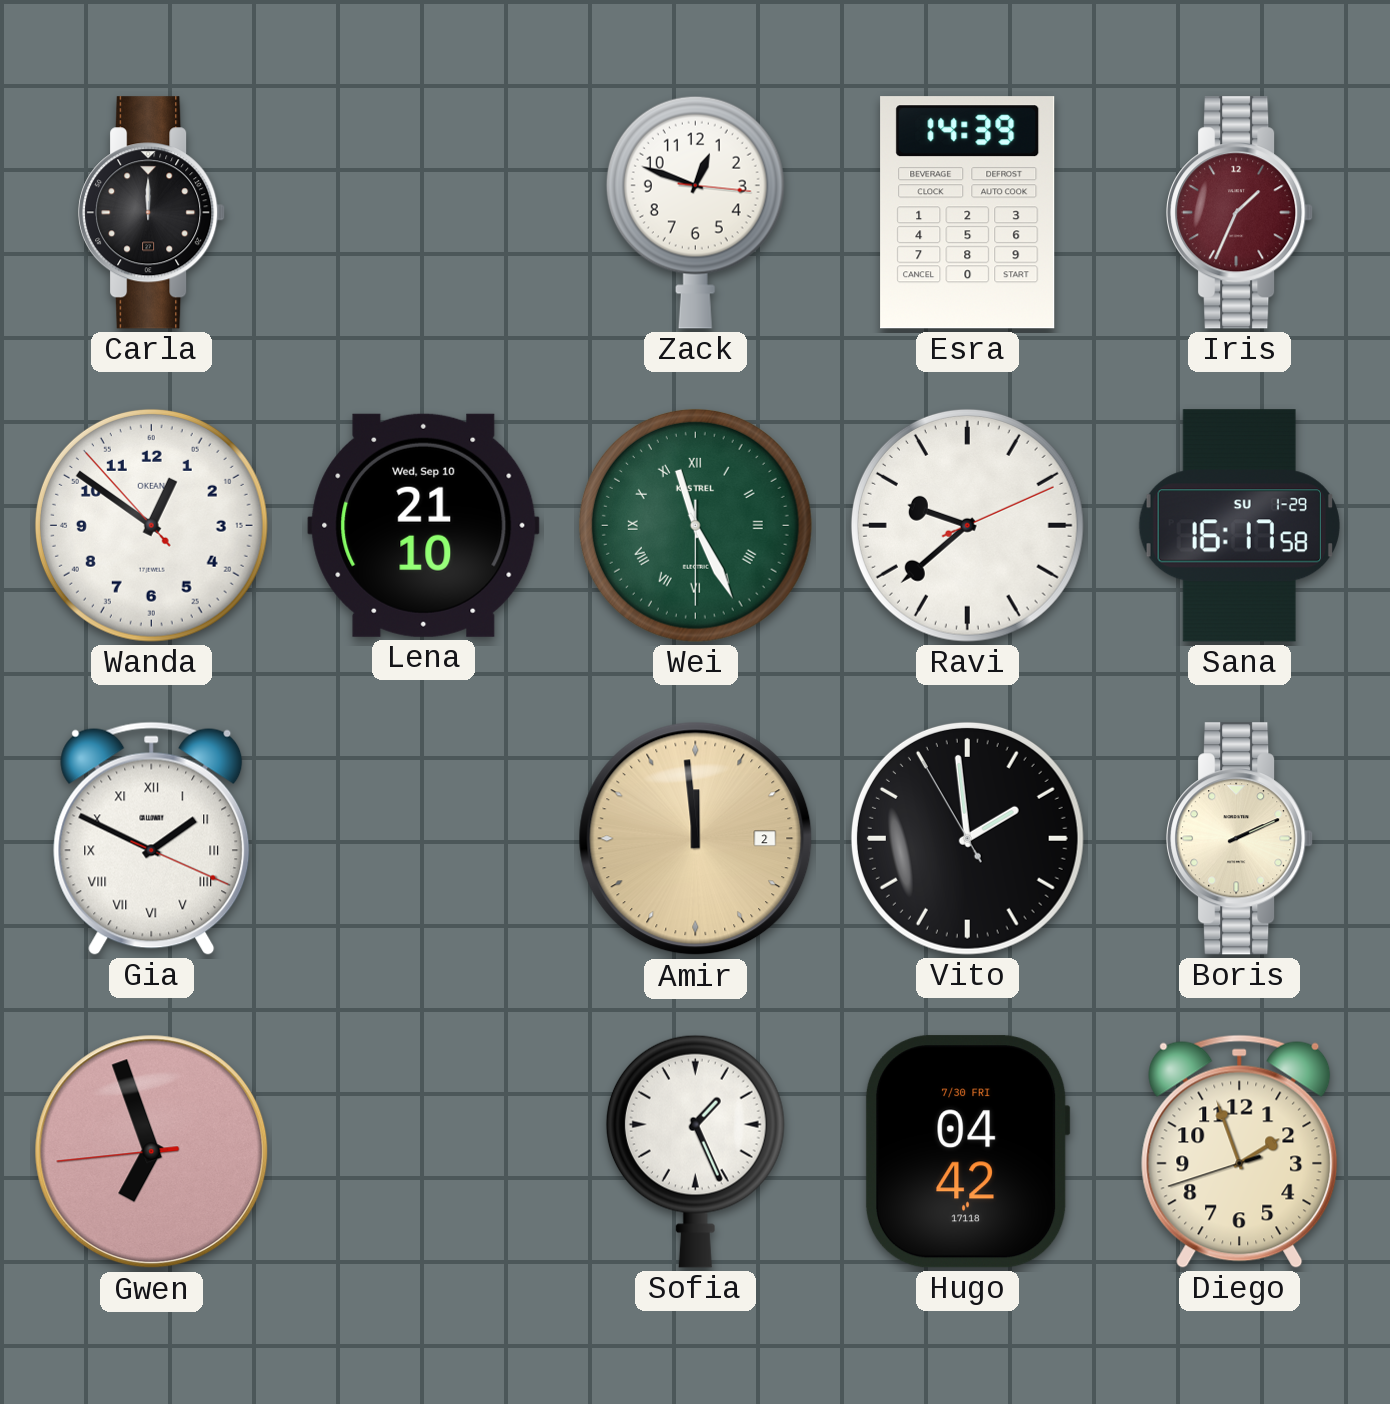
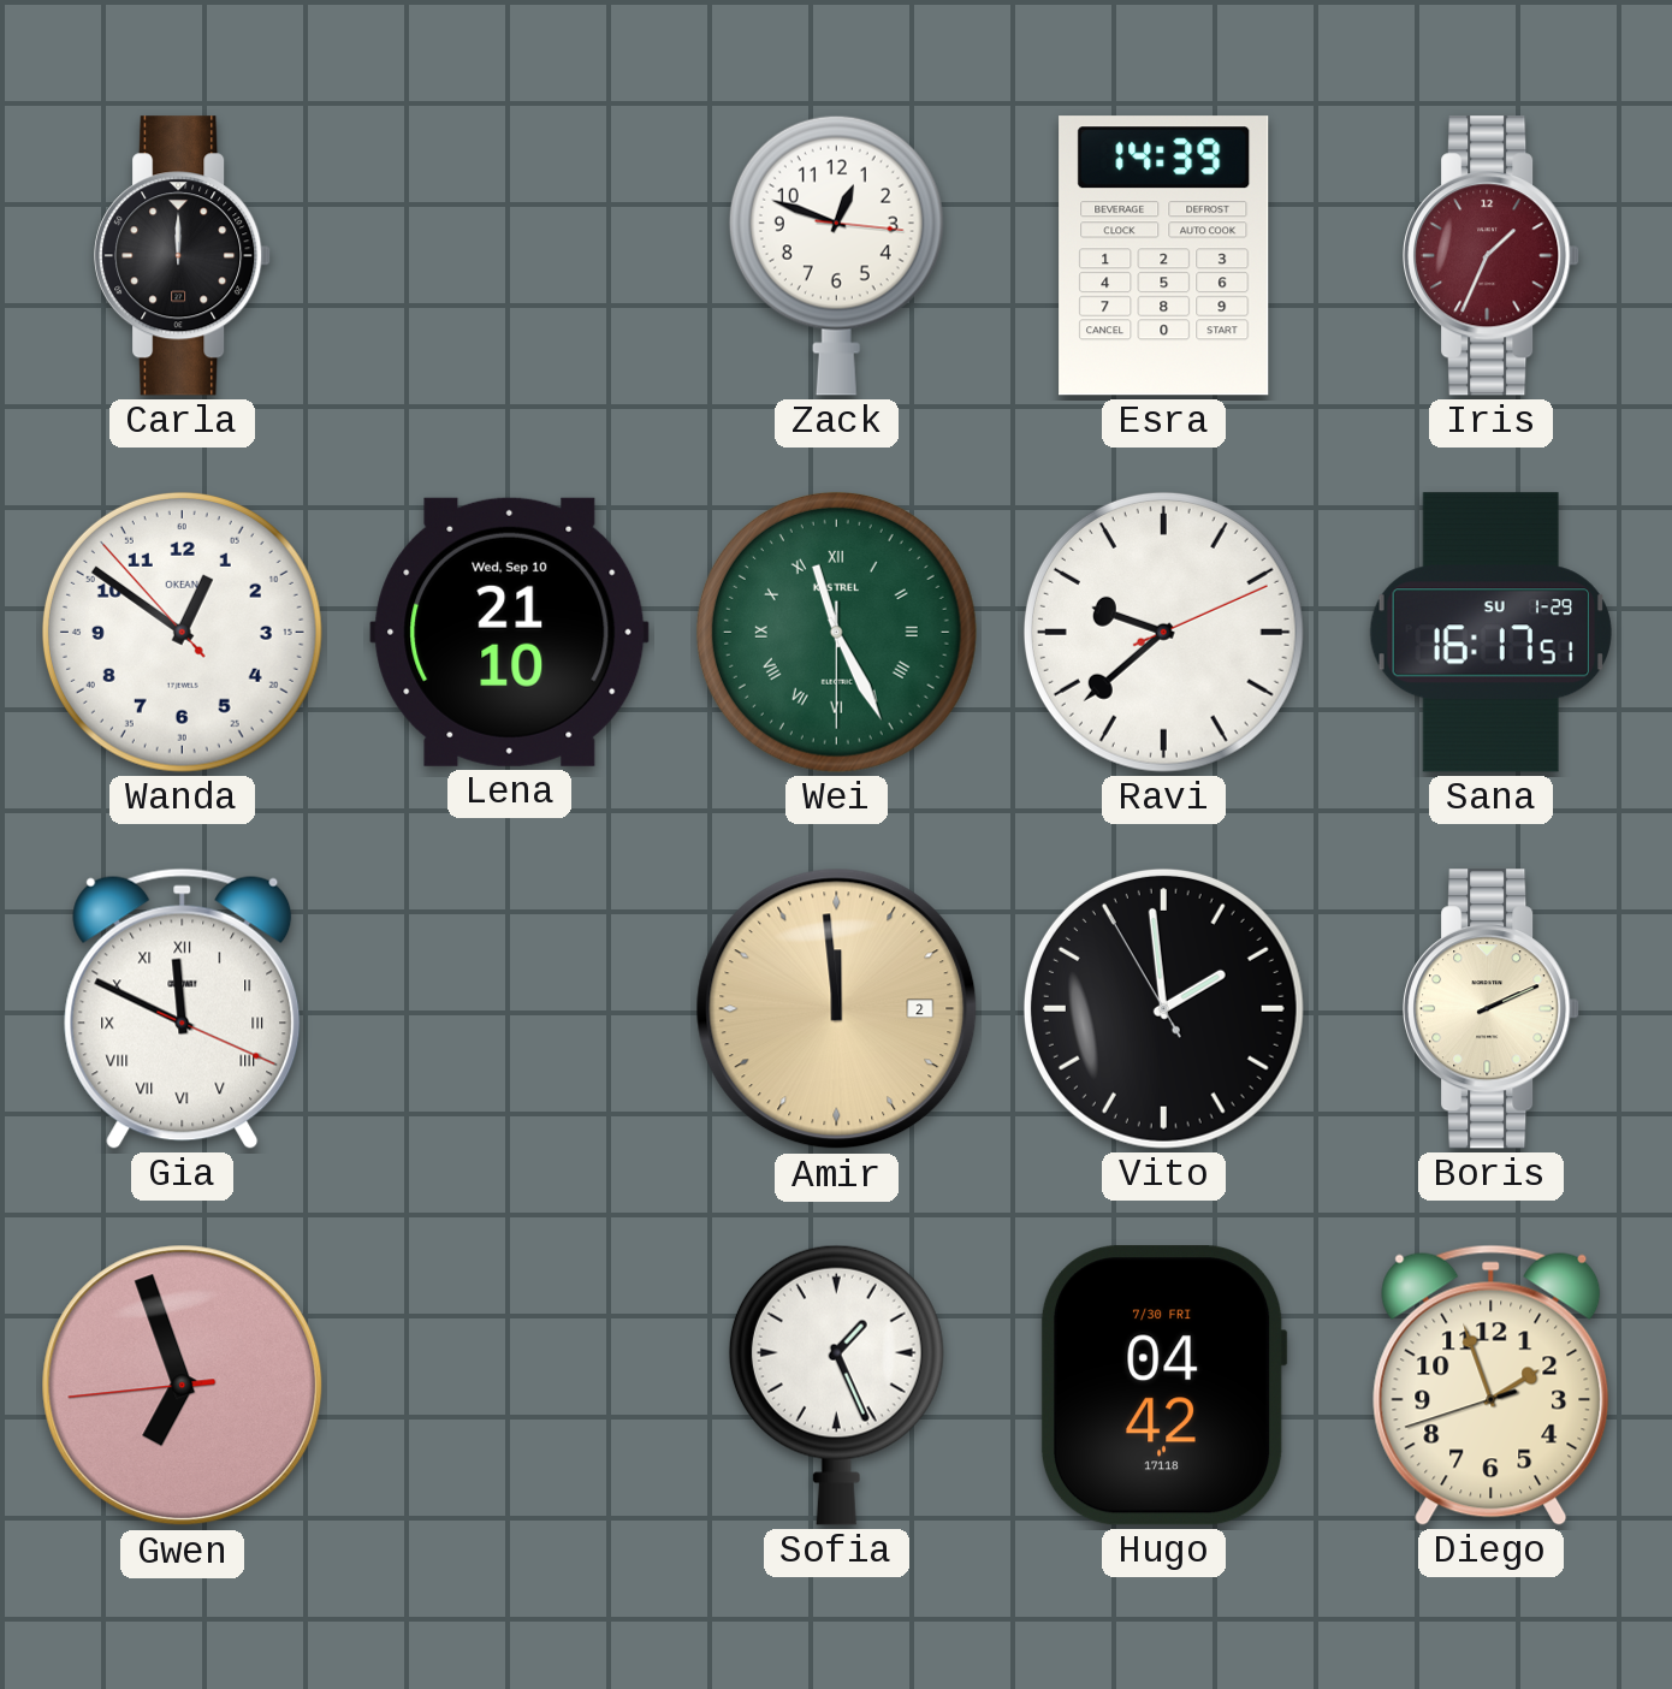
Sana: 16:17:58 -> 16:17:51 (1490, 633)
Gia: 1:49 -> 11:49 (183, 1008)
